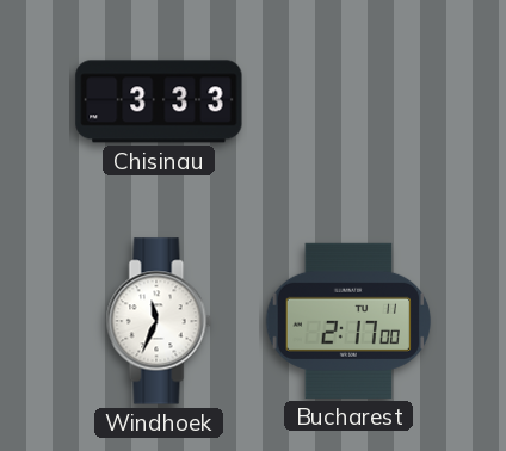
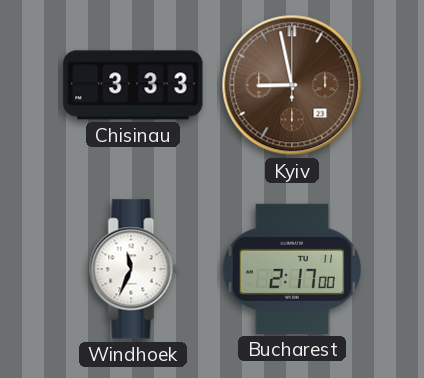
Kyiv: none -> 8:58 (292, 85)
